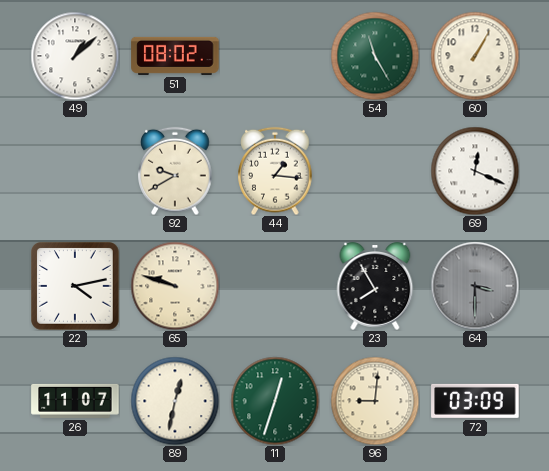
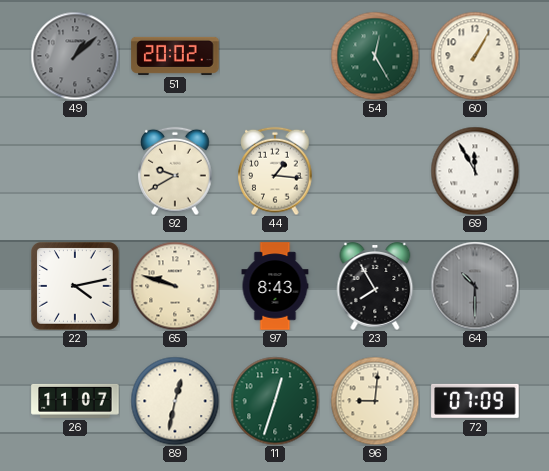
49 dial: white -> grey (75, 56)
51: 08:02 -> 20:02 (175, 56)
54: 11:25 -> 12:25 (375, 56)
69: 12:19 -> 11:55 (475, 171)
97: none -> 8:43 (275, 286)
64: 3:30 -> 10:30 (475, 286)
72: 03:09 -> 07:09 (475, 401)
